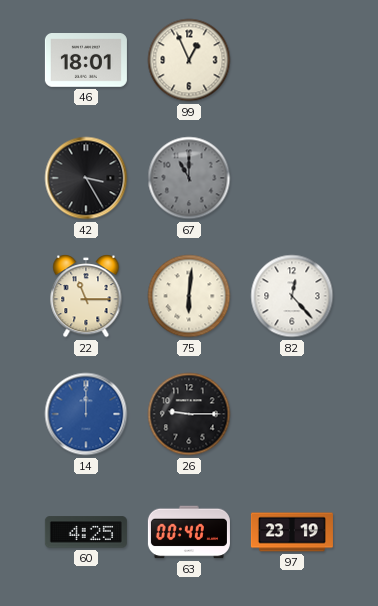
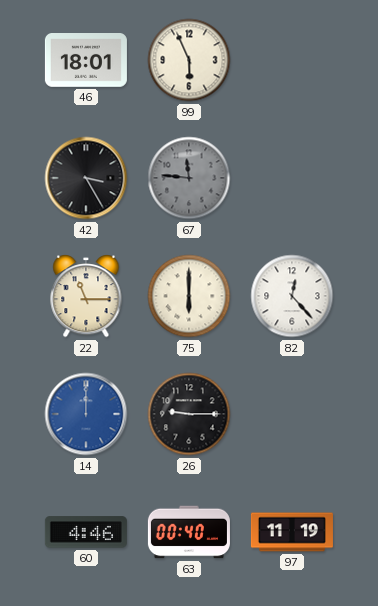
99: 12:56 -> 5:56 (189, 60)
67: 11:00 -> 11:46 (189, 178)
75: 6:01 -> 6:00 (189, 296)
60: 4:25 -> 4:46 (86, 532)
97: 23:19 -> 11:19 (292, 532)
